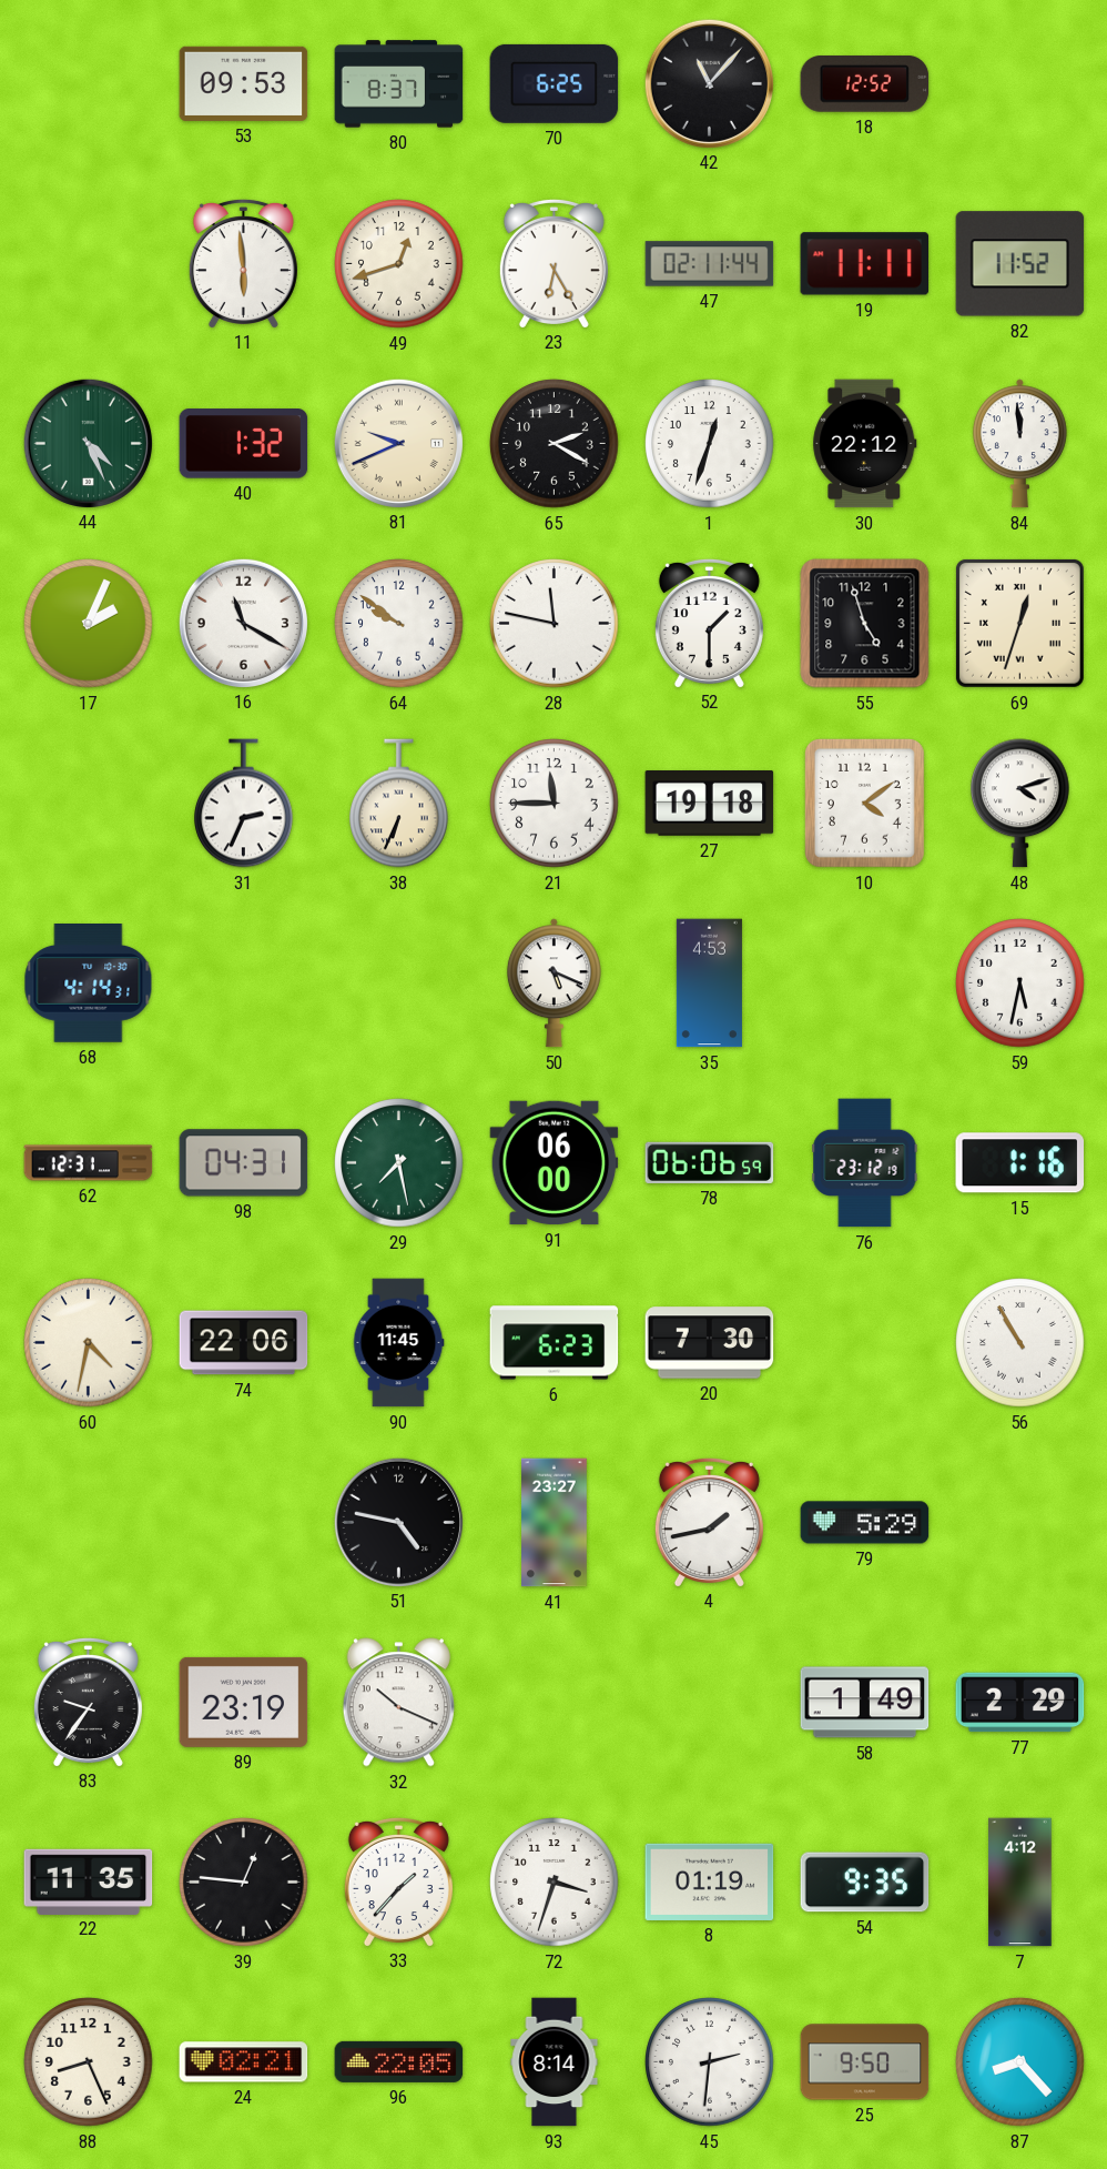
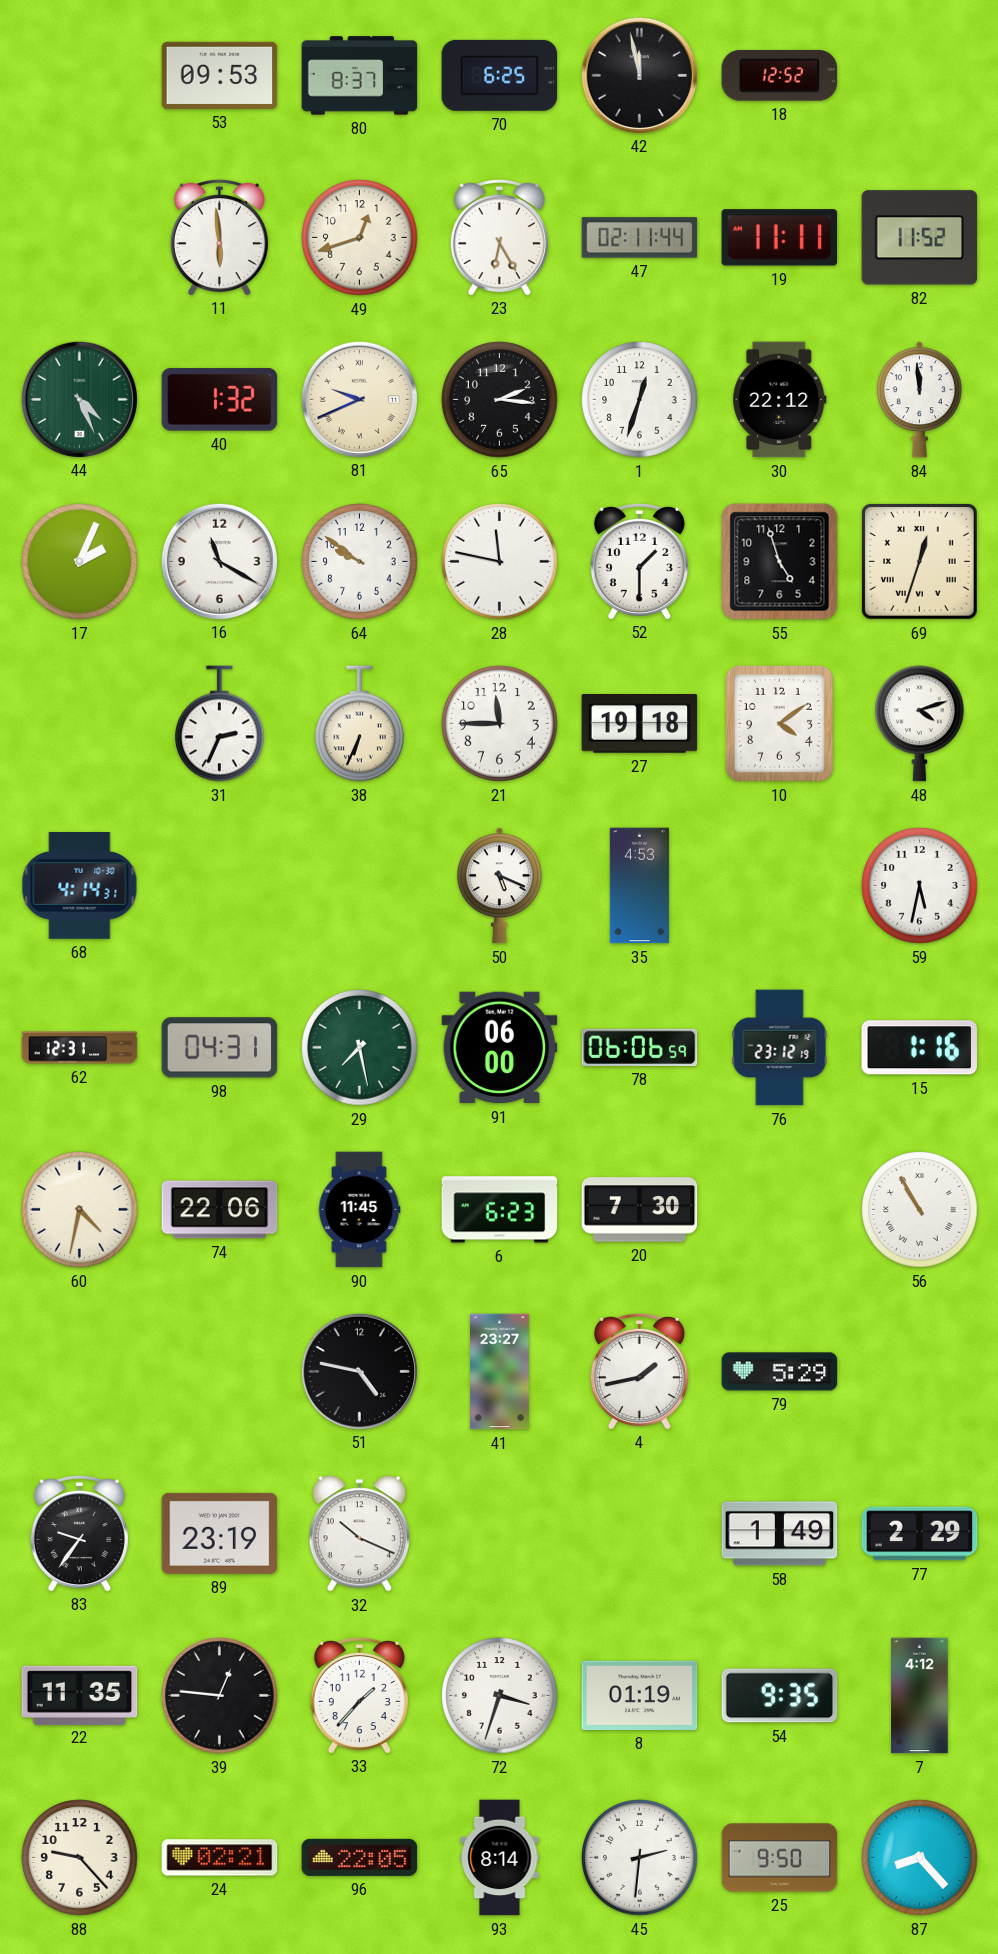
42: 11:07 -> 11:58 (639, 75)
65: 2:20 -> 2:16 (500, 400)
88: 8:26 -> 9:23 (80, 1858)
